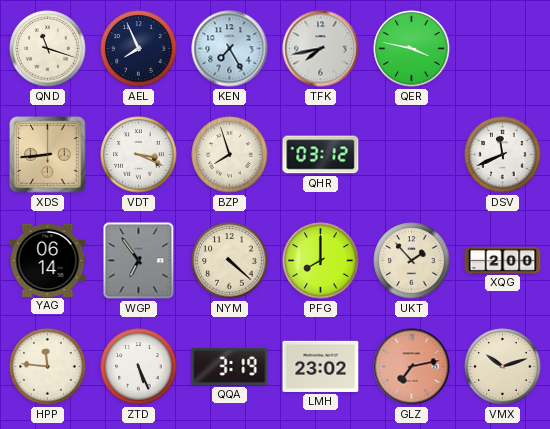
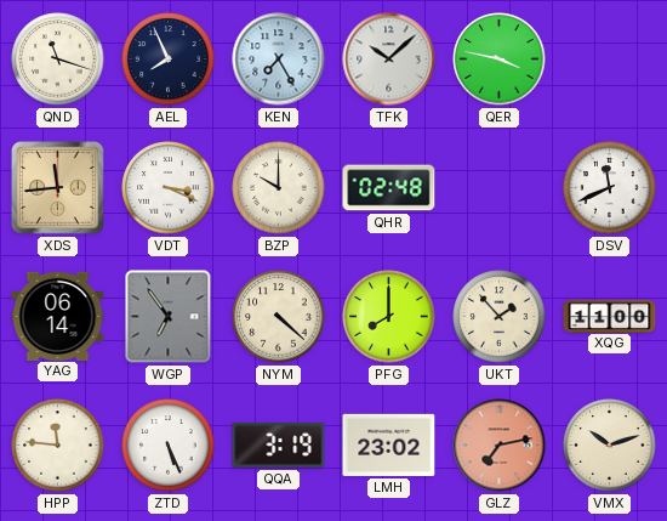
TFK: 7:43 -> 10:08 (389, 60)
XDS: 8:44 -> 11:44 (58, 188)
BZP: 7:57 -> 10:00 (279, 188)
QHR: 03:12 -> 02:48 (389, 188)
XQG: 2:00 -> 11:00 (610, 316)
